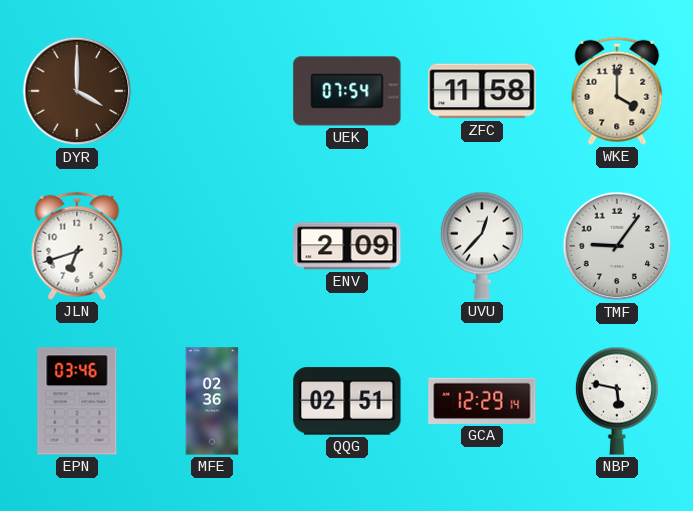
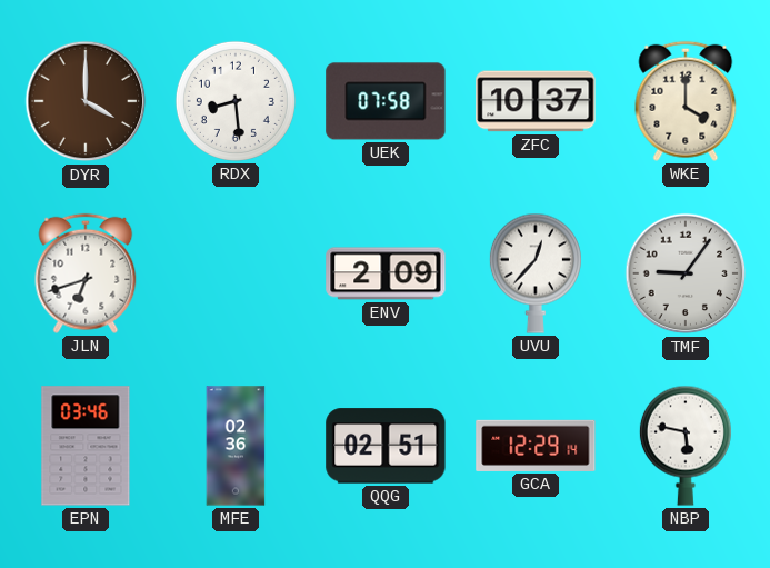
RDX: none -> 8:29 (236, 101)
UEK: 07:54 -> 07:58 (386, 101)
ZFC: 11:58 -> 10:37 (536, 101)
